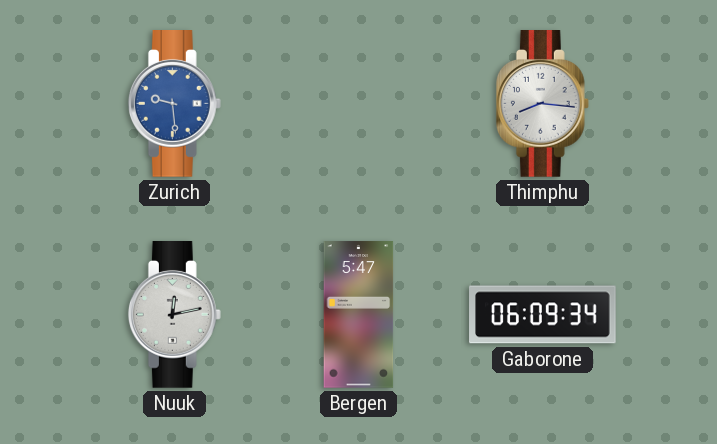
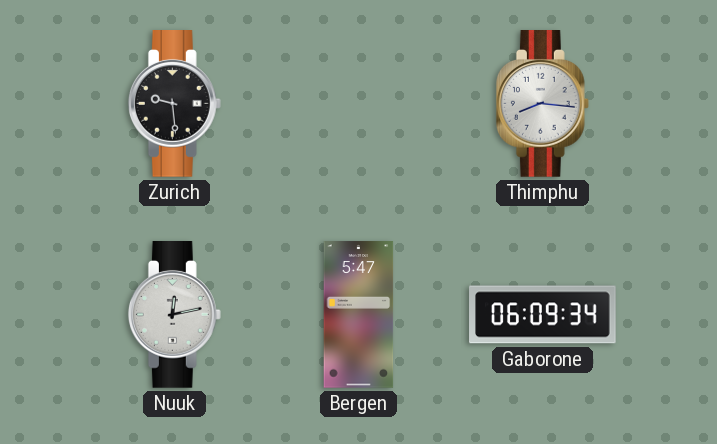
Zurich dial: blue -> black (174, 104)
